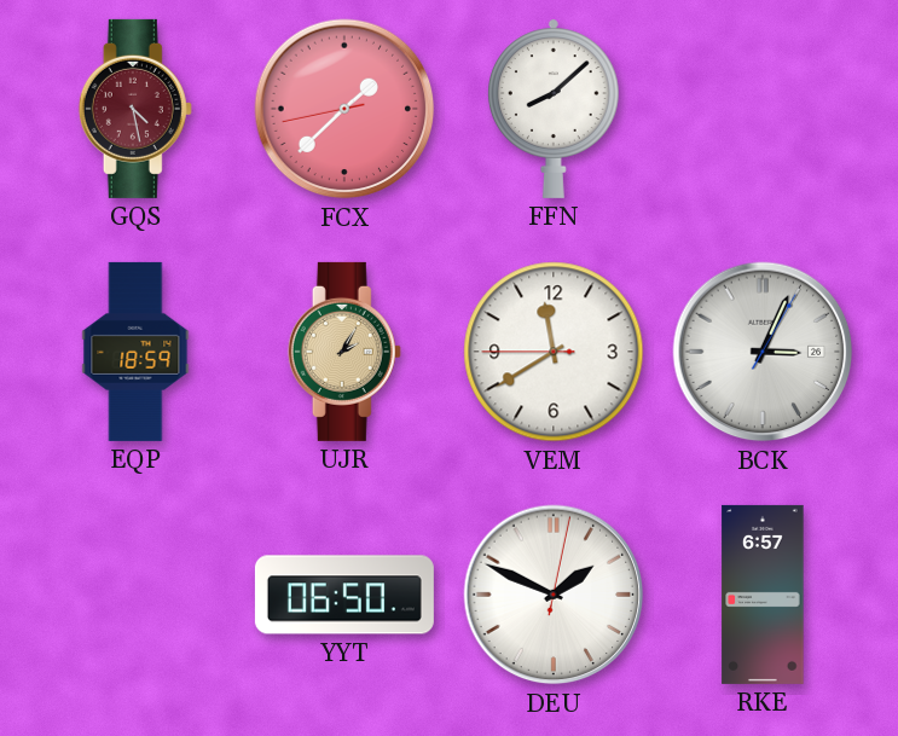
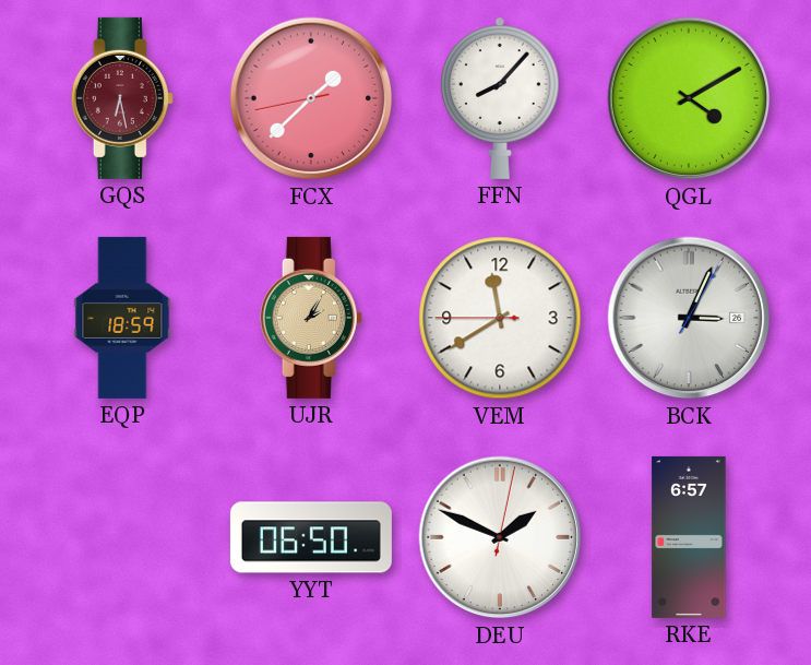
GQS: 4:28 -> 6:28 (122, 98)
FFN: 8:08 -> 8:07 (500, 98)
QGL: none -> 4:10 (689, 98)
